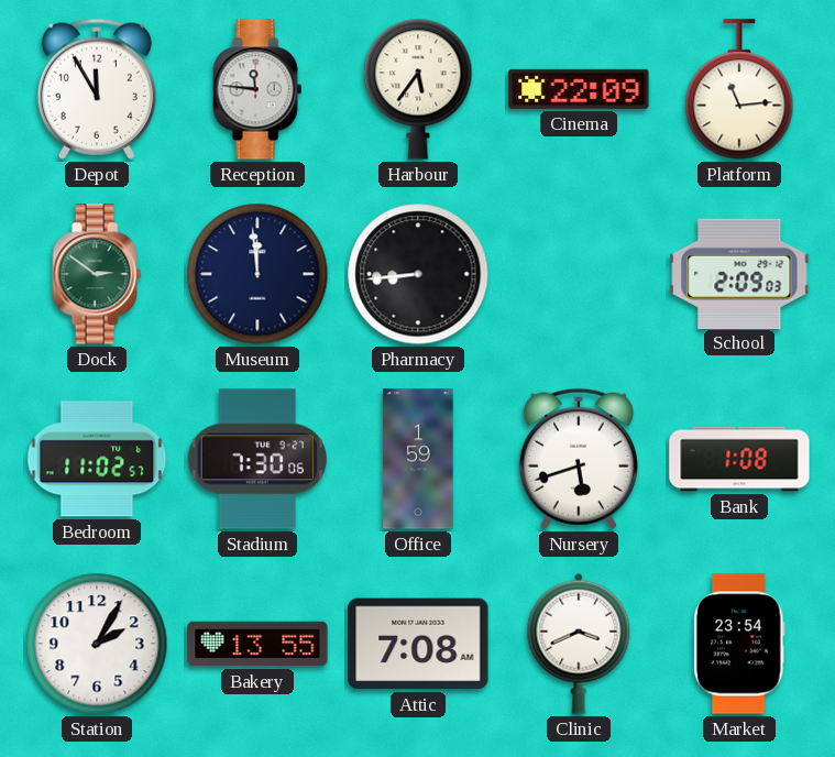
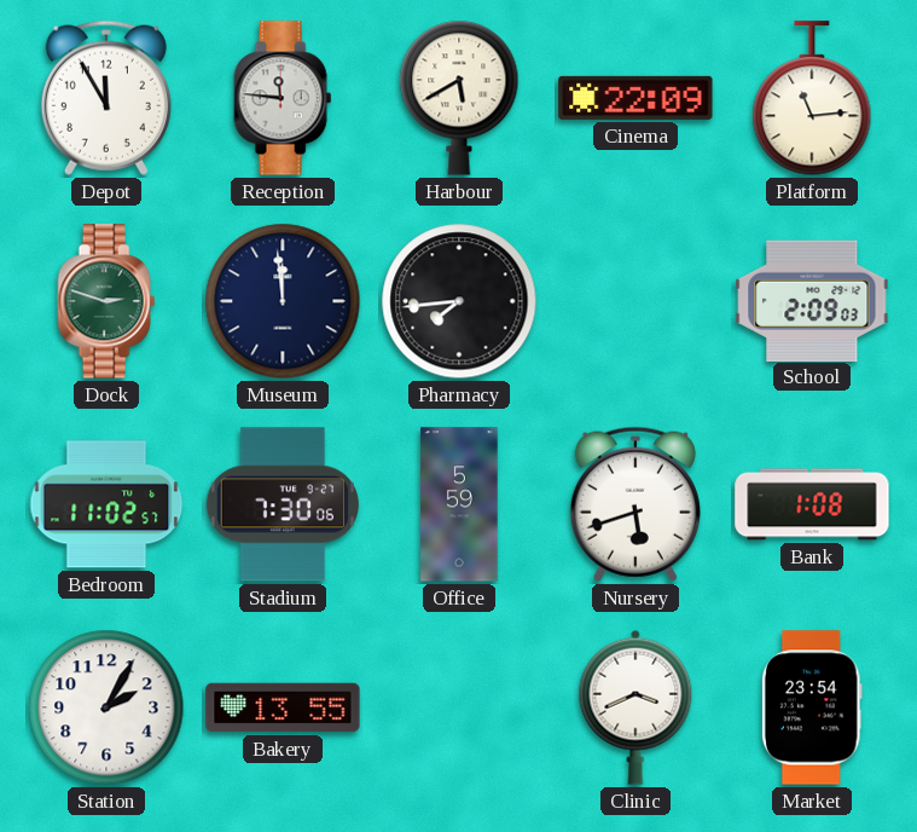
Harbour: 5:36 -> 5:40 (459, 98)
Dock: 2:51 -> 2:48 (106, 301)
Pharmacy: 8:44 -> 7:44 (459, 301)
Office: 1:59 -> 5:59 (459, 504)
Attic: 7:08 -> none (418, 644)
